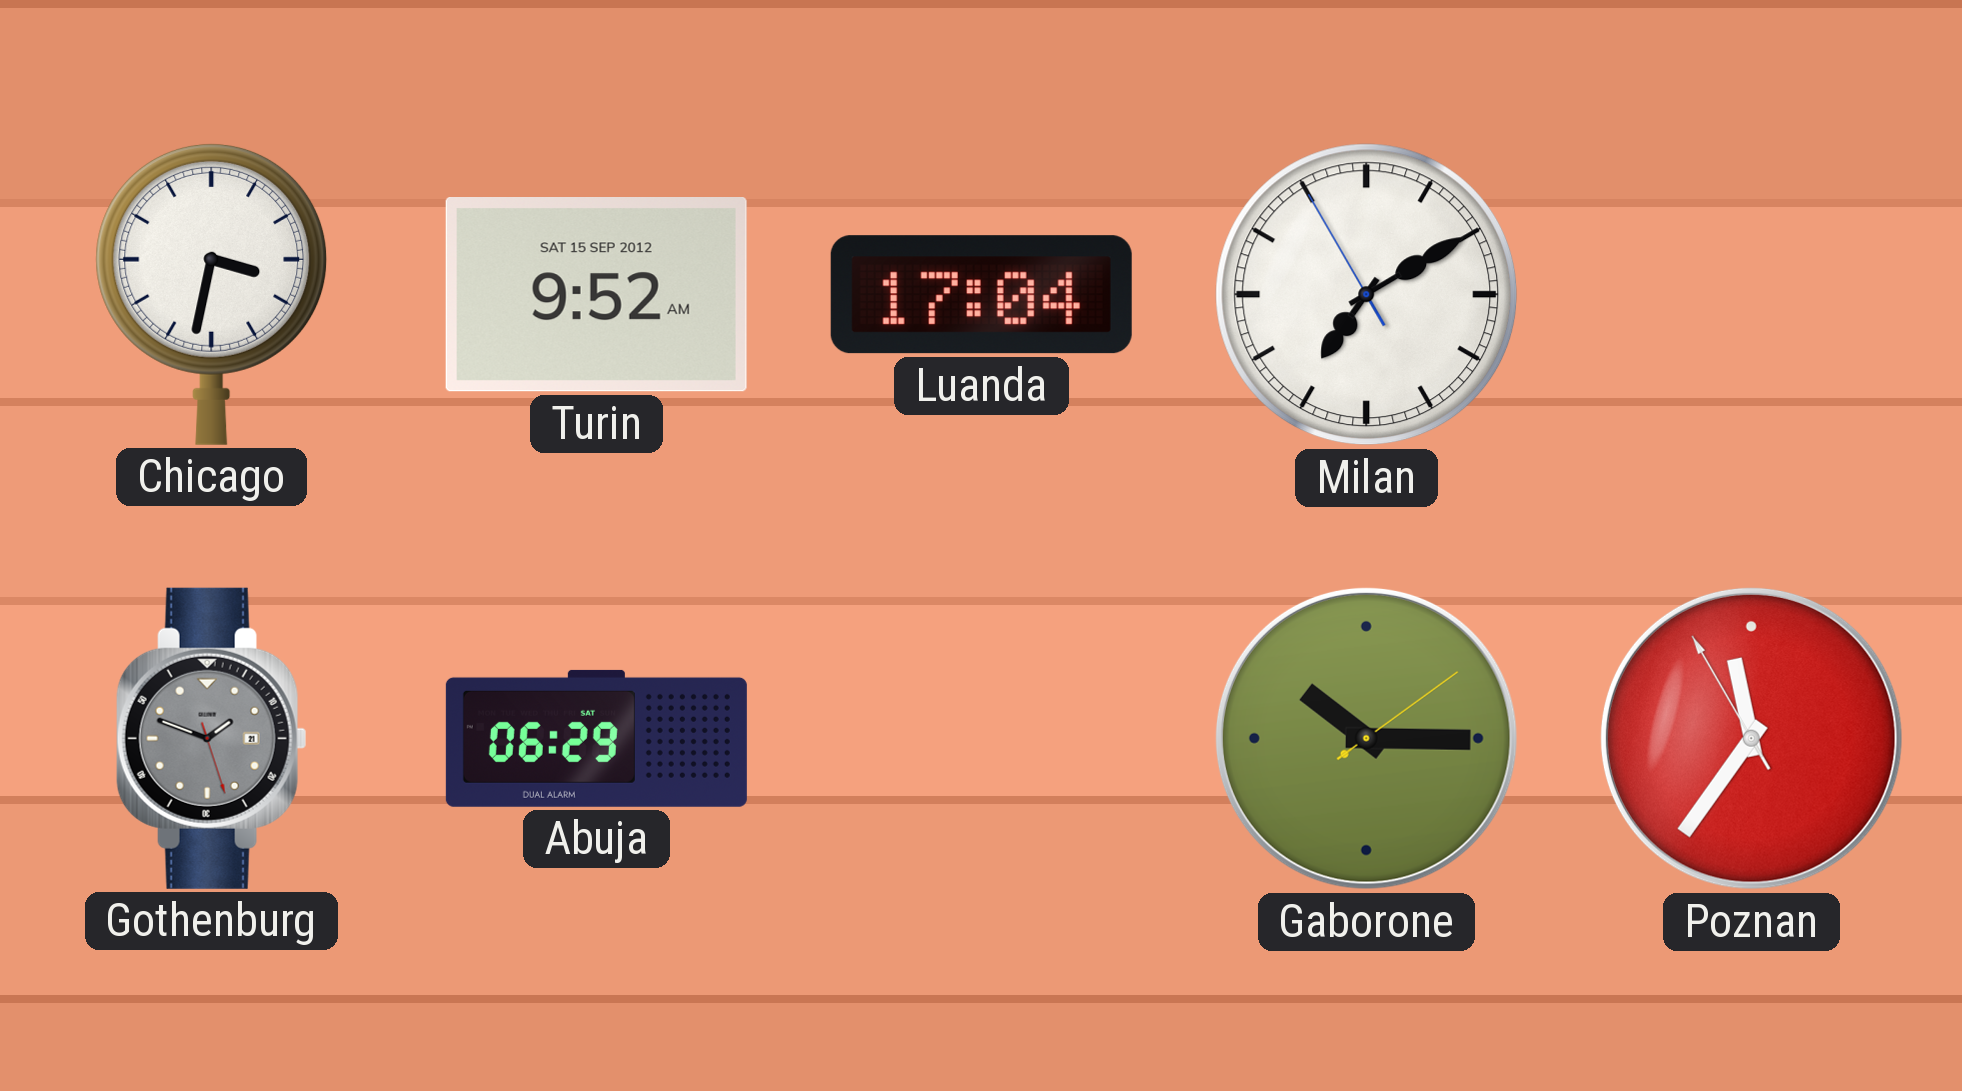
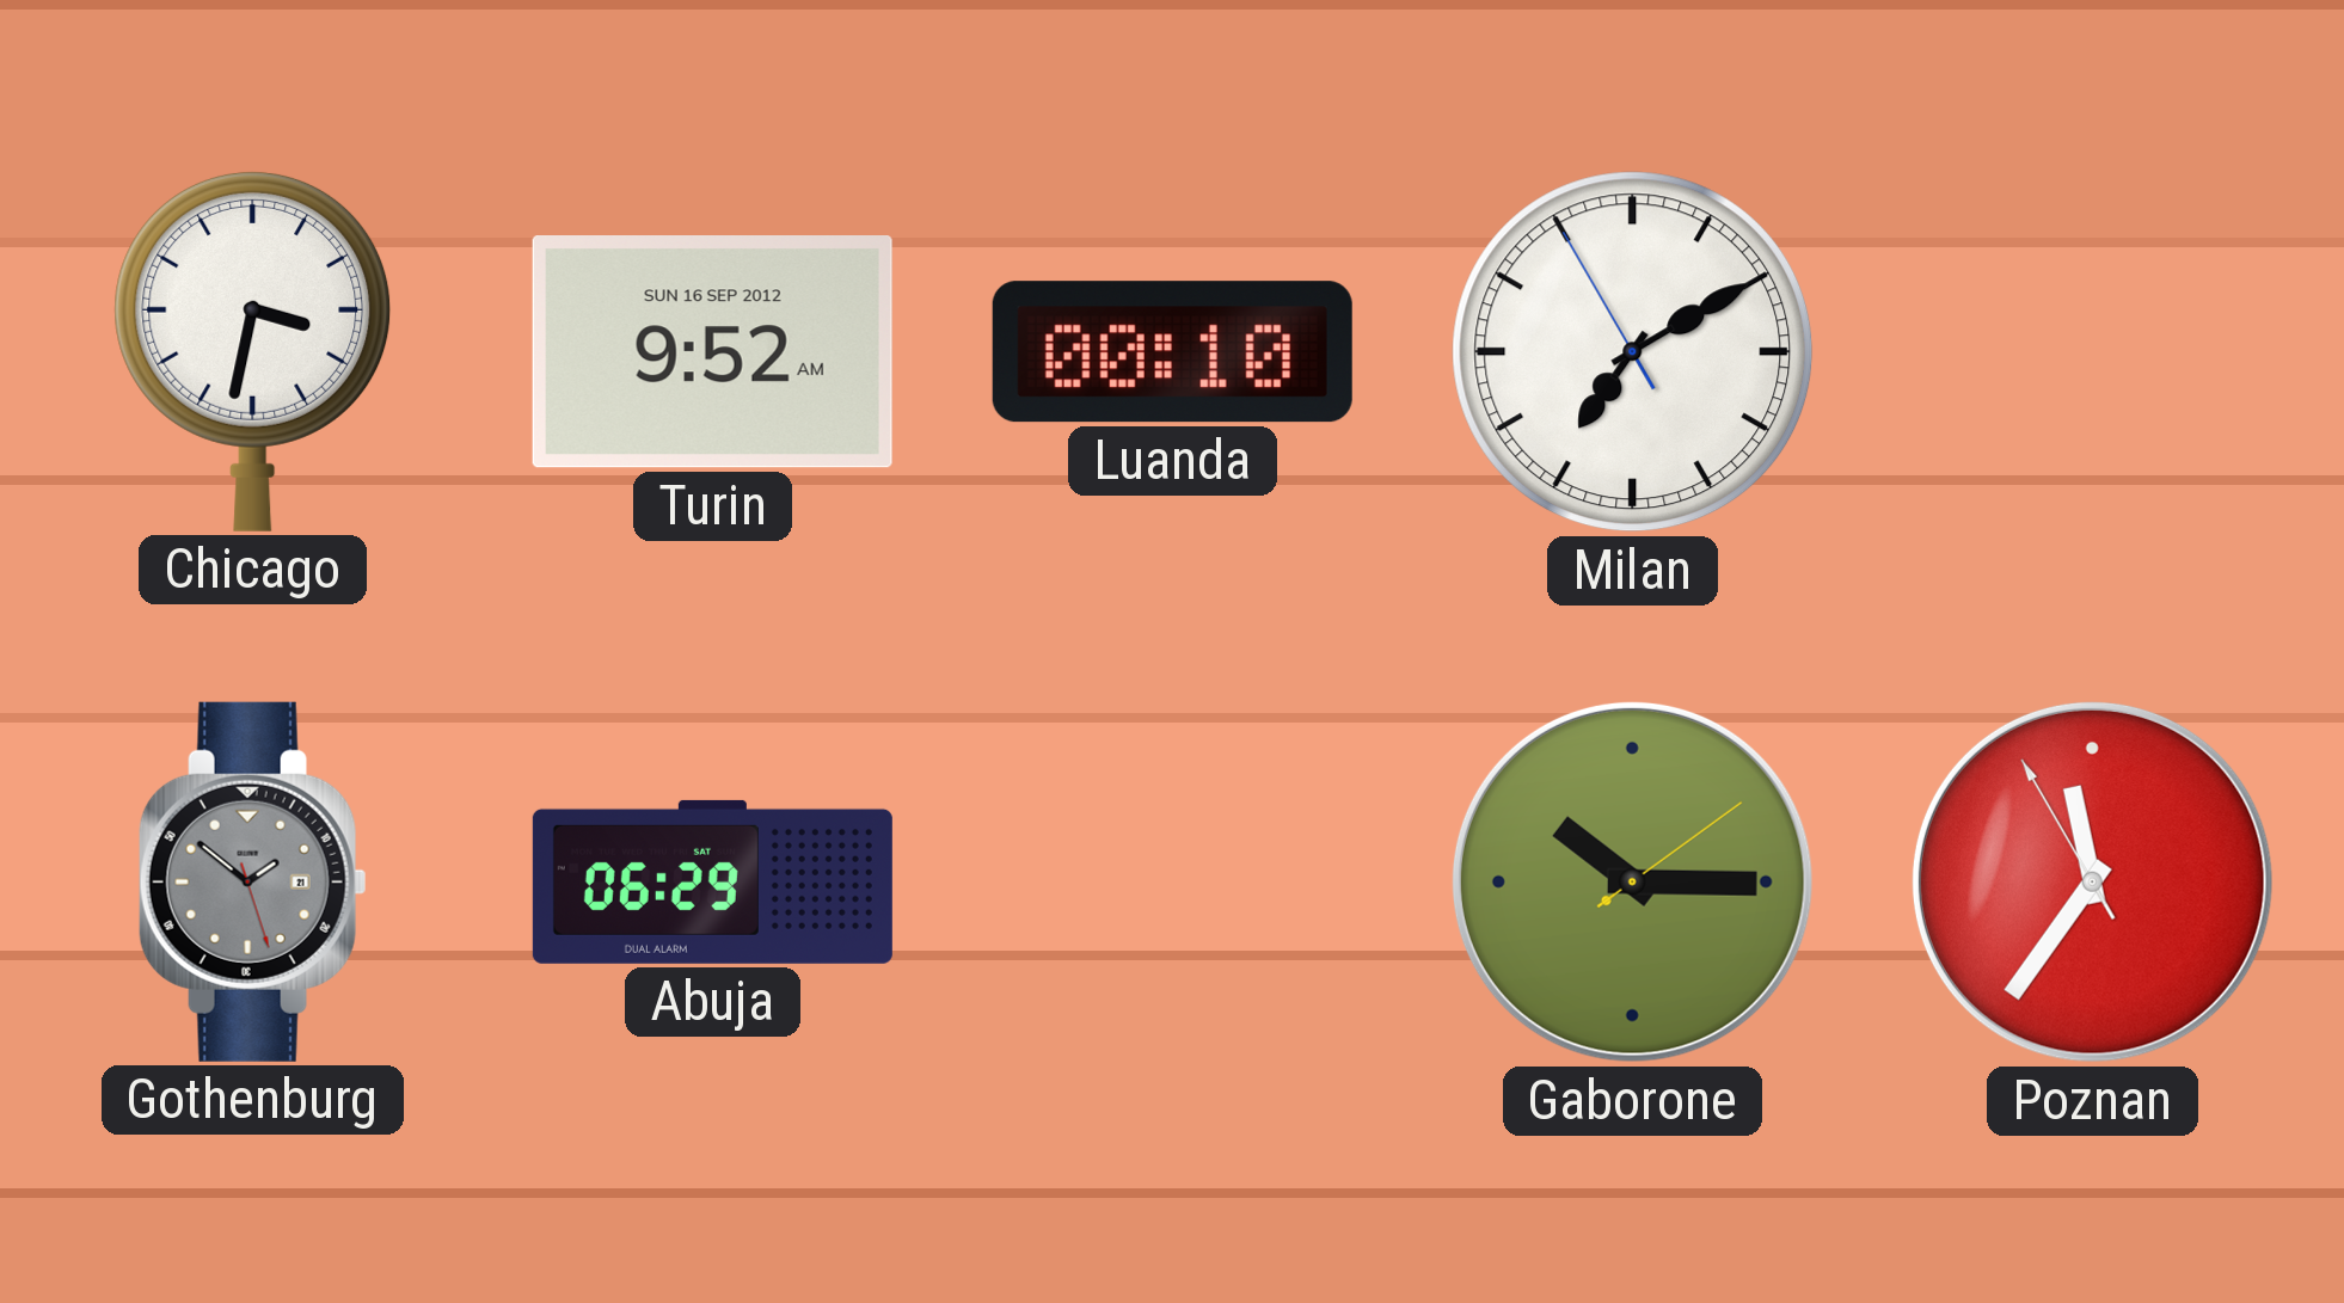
Turin date: SAT 15 SEP 2012 -> SUN 16 SEP 2012 (712, 352)
Luanda: 17:04 -> 00:10 (1172, 352)
Gothenburg: 1:48 -> 1:51 (252, 881)
